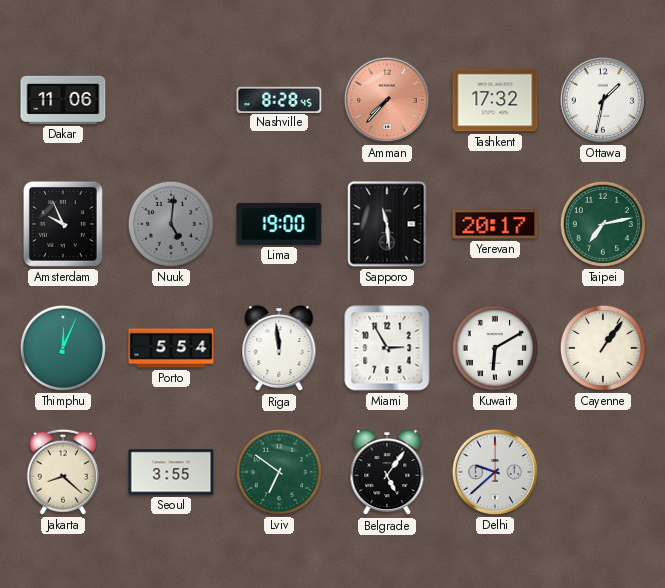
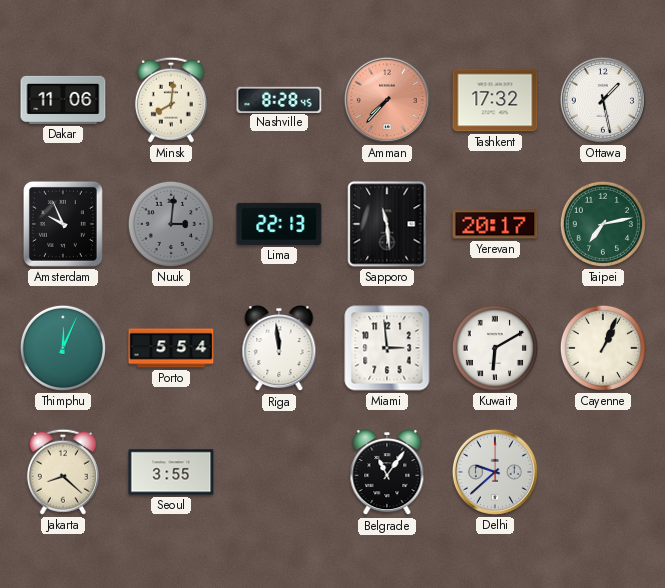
Minsk: none -> 8:01 (171, 100)
Ottawa: 1:32 -> 1:28 (603, 100)
Nuuk: 5:01 -> 3:01 (171, 224)
Lima: 19:00 -> 22:13 (279, 224)
Miami: 2:55 -> 2:59 (387, 348)
Cayenne: 1:06 -> 1:04 (603, 348)
Lviv: 6:51 -> none (279, 472)
Belgrade: 5:06 -> 11:06 (387, 473)
